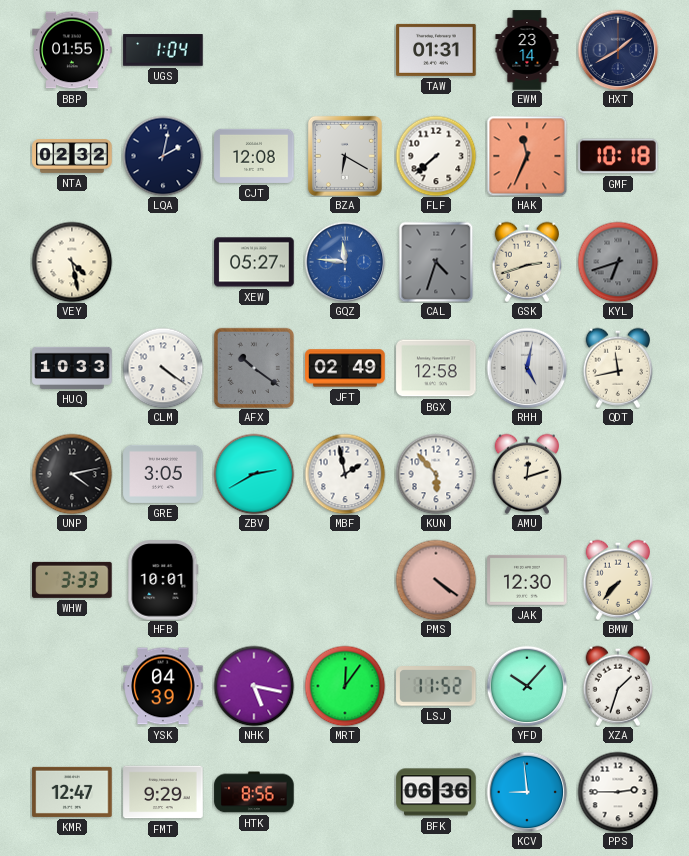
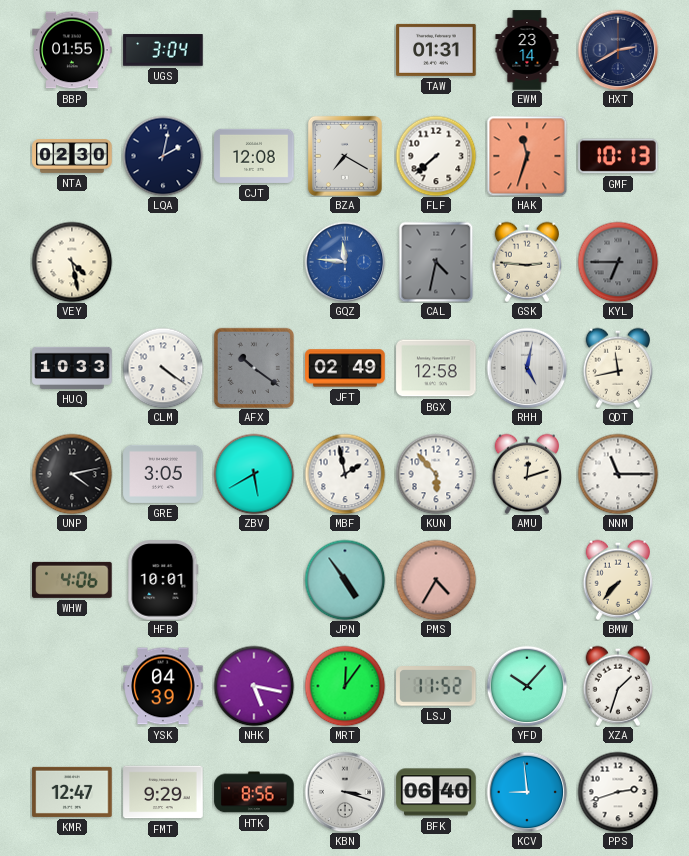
UGS: 1:04 -> 3:04 (163, 50)
HXT: 1:40 -> 2:40 (618, 50)
NTA: 02:32 -> 02:30 (72, 156)
BZA: 6:20 -> 7:20 (345, 156)
HAK: 11:34 -> 11:33 (527, 156)
GMF: 10:18 -> 10:13 (618, 156)
XEW: 05:27 -> none (254, 262)
CAL: 4:33 -> 4:32 (436, 262)
GSK: 2:42 -> 2:46 (526, 262)
KYL: 6:42 -> 6:45 (618, 262)
ZBV: 2:40 -> 5:40 (254, 474)
NNM: none -> 11:15 (618, 474)
WHW: 3:33 -> 4:06 (72, 580)
JPN: none -> 4:54 (345, 580)
PMS: 4:21 -> 4:35 (436, 580)
JAK: 12:30 -> none (527, 580)
KBN: none -> 3:18 (345, 792)
BFK: 06:36 -> 06:40 (436, 792)
PPS: 2:45 -> 2:42 (618, 792)
